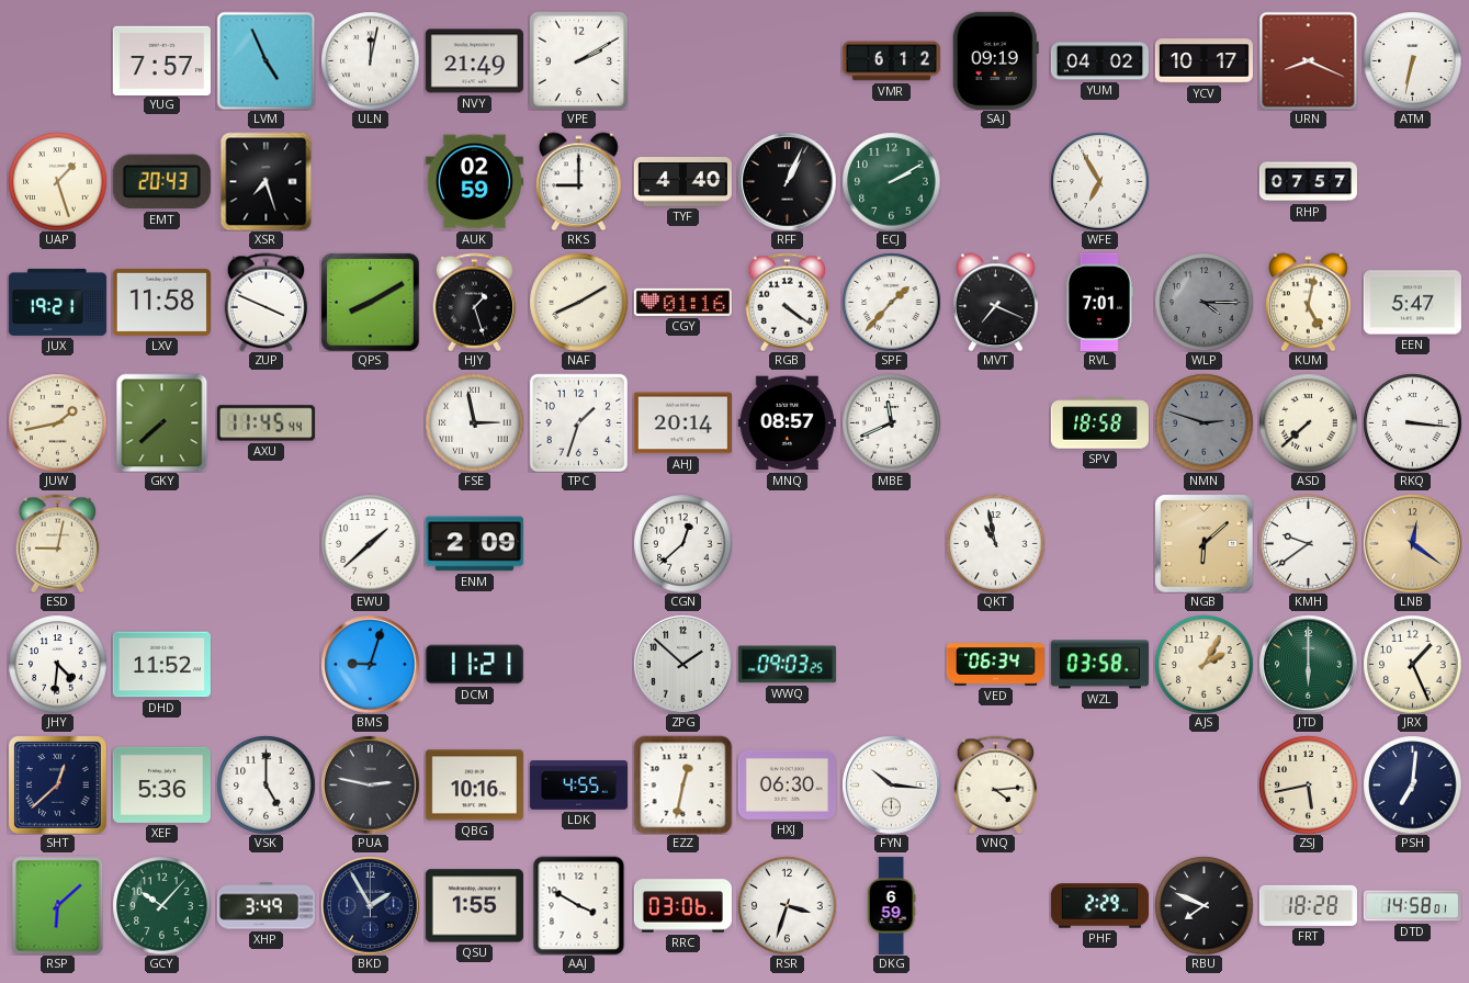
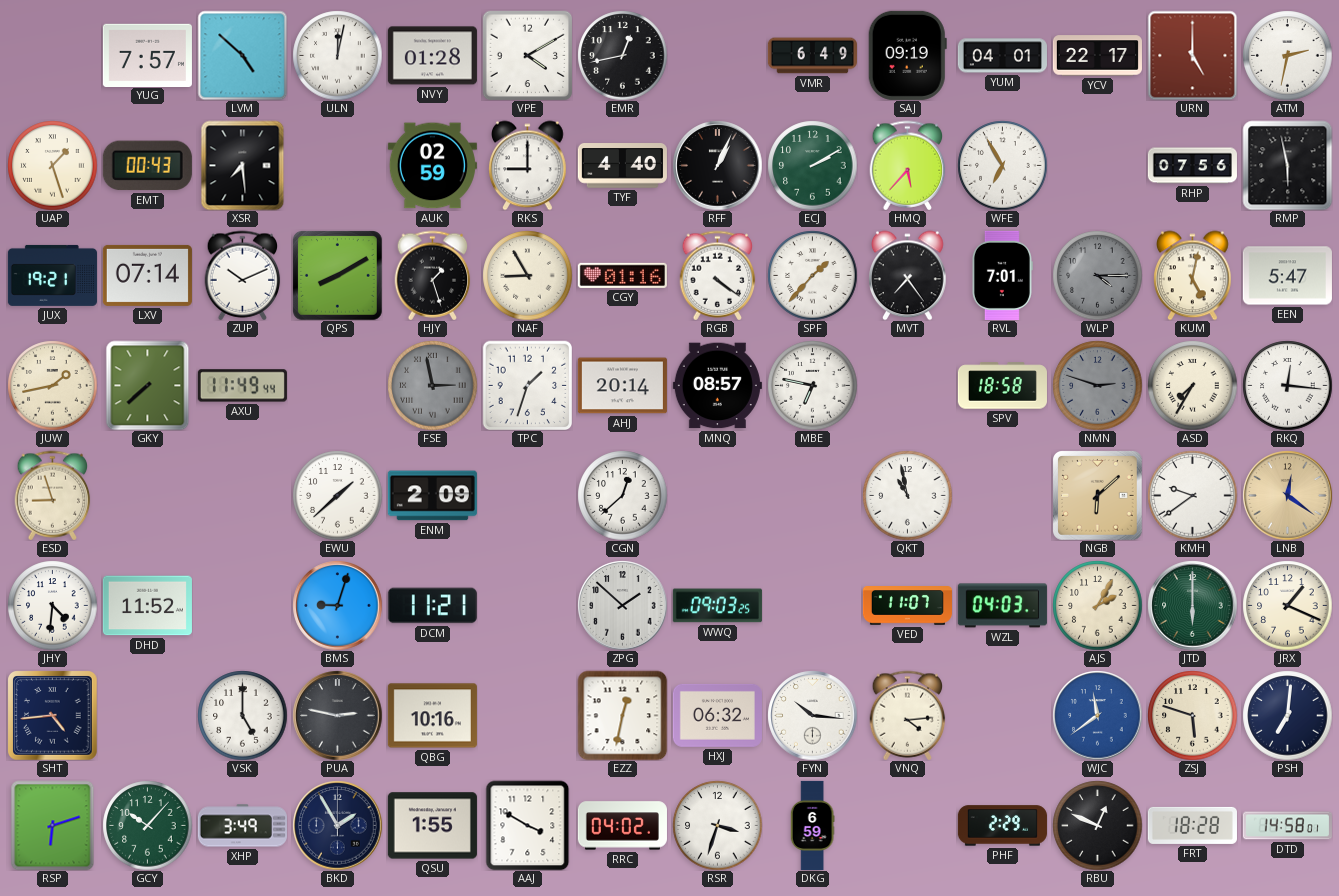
LVM: 4:56 -> 4:52 (242, 55)
NVY: 21:49 -> 01:28 (432, 56)
VPE: 2:10 -> 4:10 (527, 55)
EMR: none -> 12:43 (622, 55)
VMR: 6:12 -> 6:49 (812, 56)
YUM: 04:02 -> 04:01 (1002, 56)
YCV: 10:17 -> 22:17 (1097, 56)
URN: 8:19 -> 5:00 (1192, 55)
ATM: 6:32 -> 2:32 (1287, 55)
EMT: 20:43 -> 00:43 (147, 166)
XSR: 7:27 -> 7:29 (243, 165)
HMQ: none -> 5:37 (908, 165)
RHP: 07:57 -> 07:56 (1192, 166)
RMP: none -> 5:58 (1287, 165)
LXV: 11:58 -> 07:14 (147, 275)
ZUP: 3:49 -> 10:11 (243, 275)
NAF: 8:10 -> 8:55 (527, 275)
MVT: 7:19 -> 7:24 (908, 275)
AXU: 11:45 -> 11:49 (242, 386)
FSE dial: white -> grey (432, 385)
MBE: 11:41 -> 6:47 (812, 385)
ASD: 7:38 -> 7:35 (1192, 385)
RKQ: 3:16 -> 12:16 (1287, 385)
ESD: 9:02 -> 8:57 (53, 495)
VED: 06:34 -> 11:07 (907, 606)
WZL: 03:58 -> 04:03 (1002, 606)
JRX: 1:26 -> 1:19 (1287, 605)
SHT: 12:38 -> 4:44 (53, 716)
XEF: 5:36 -> none (161, 784)
LDK: 4:55 -> none (578, 786)
HXJ: 06:30 -> 06:32 (717, 715)
WJC: none -> 11:39 (1097, 715)
ZSJ: 5:43 -> 5:48 (1192, 715)
RSP: 6:08 -> 6:12 (53, 825)
RRC: 03:06 -> 04:02 (622, 826)
RBU: 7:49 -> 12:49 (1097, 825)
